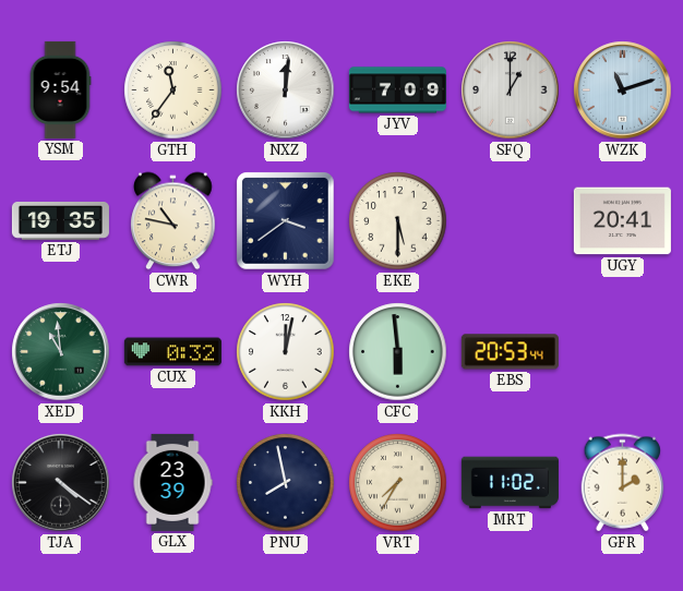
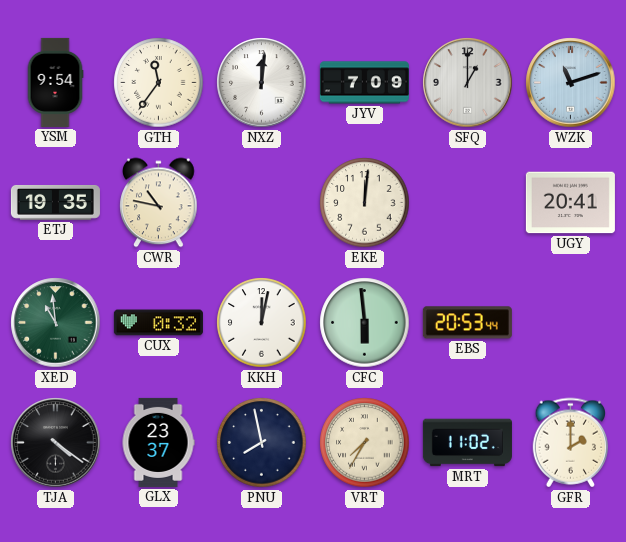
WYH: 3:39 -> none (286, 221)
EKE: 5:30 -> 12:01 (365, 203)
GLX: 23:39 -> 23:37 (158, 442)
